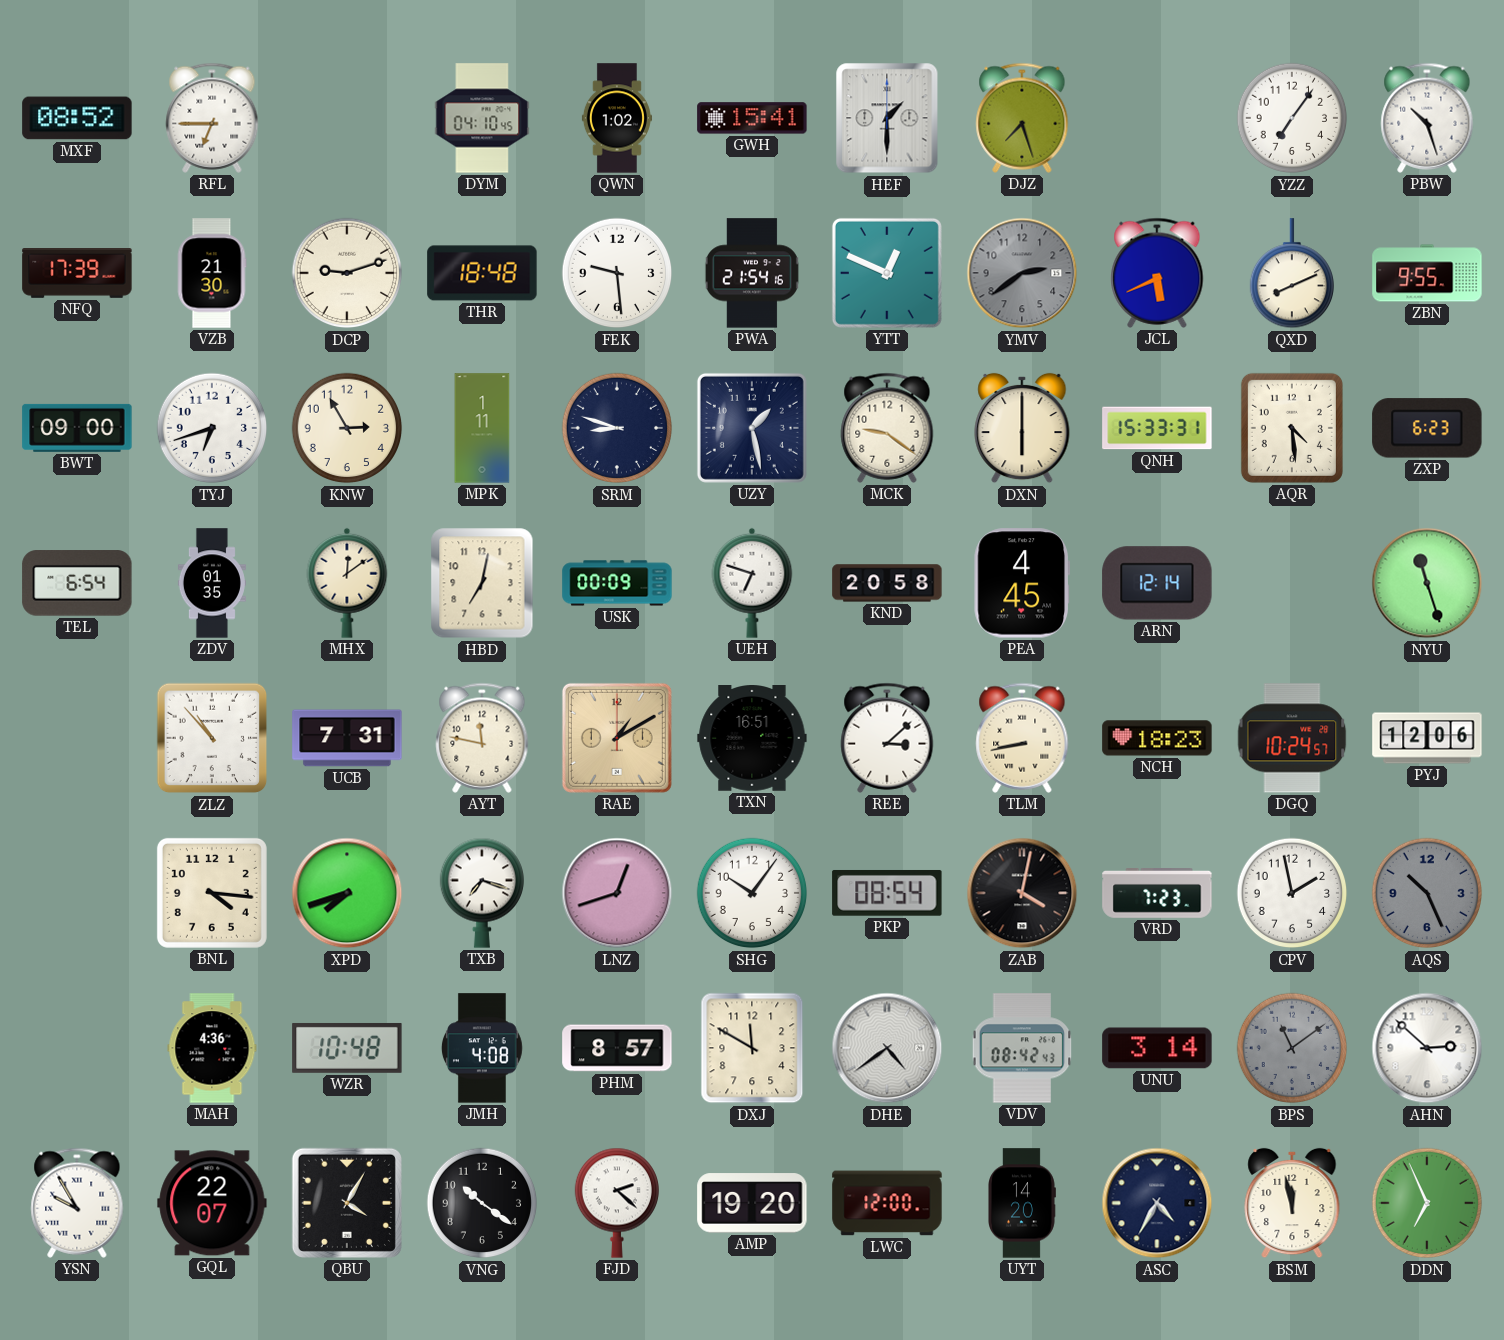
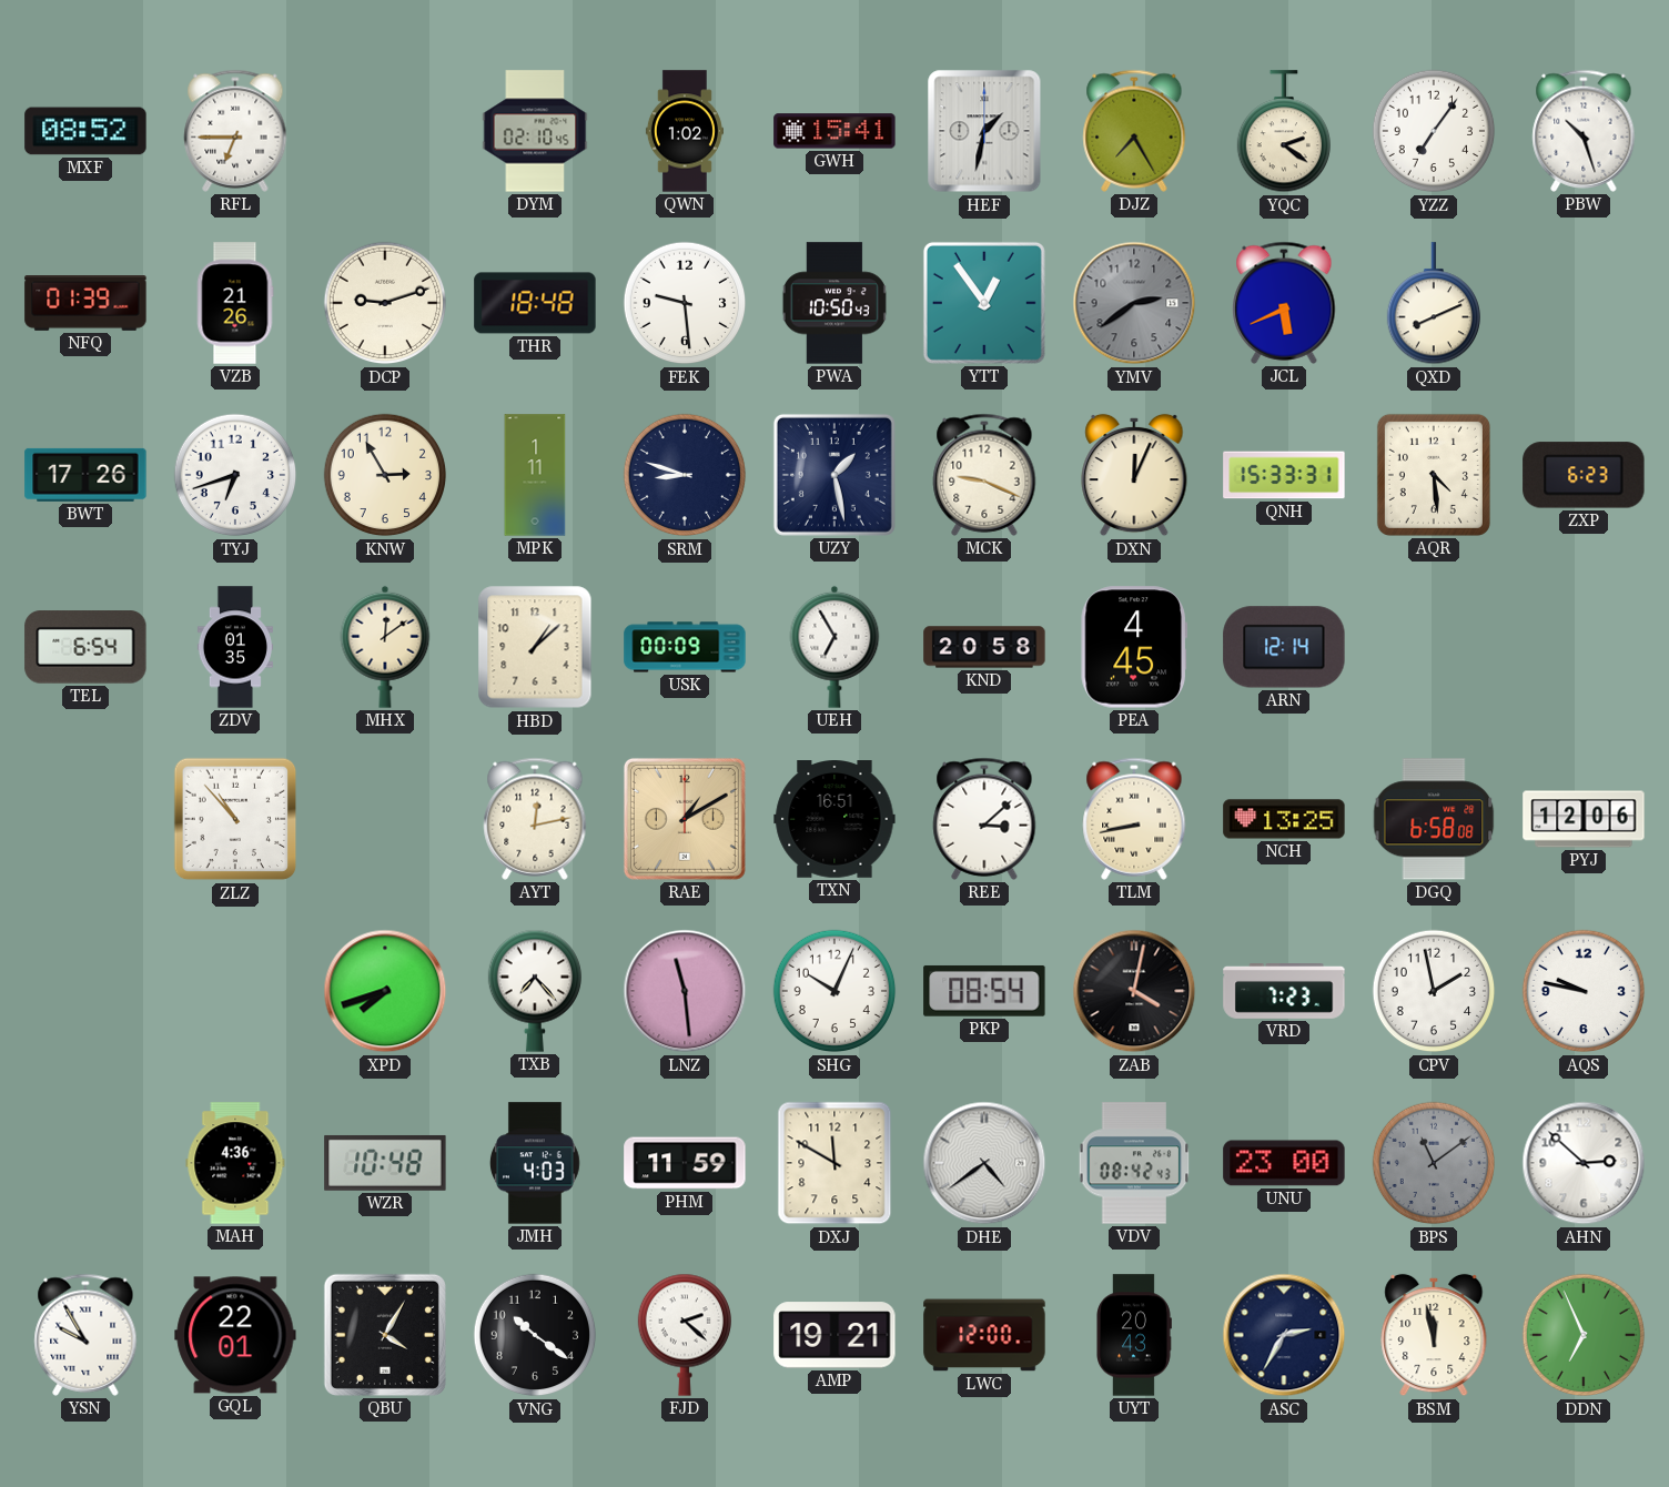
DYM: 04:10 -> 02:10 (535, 131)
HEF: 1:30 -> 1:32 (984, 131)
DJZ: 7:27 -> 7:25 (1134, 131)
YQC: none -> 2:21 (1283, 132)
NFQ: 17:39 -> 01:39 (85, 304)
VZB: 21:30 -> 21:26 (235, 303)
PWA: 21:54 -> 10:50 (834, 303)
YTT: 12:49 -> 12:54 (984, 303)
ZBN: 9:55 -> none (1427, 273)
BWT: 09:00 -> 17:26 (85, 475)
MCK: 9:21 -> 9:19 (984, 475)
DXN: 6:00 -> 12:04 (1134, 475)
HBD: 7:02 -> 1:08 (535, 647)
UEH: 6:48 -> 6:55 (834, 647)
NYU: 11:27 -> none (1427, 583)
UCB: 7:31 -> none (347, 738)
AYT: 11:47 -> 12:13 (535, 819)
NCH: 18:23 -> 13:25 (1284, 819)
DGQ: 10:24 -> 6:58 (1434, 819)
BNL: 4:16 -> none (212, 893)
TXB: 7:18 -> 7:23 (534, 991)
LNZ: 12:42 -> 11:29 (685, 991)
SHG: 10:06 -> 10:04 (834, 991)
AQS: 10:26 -> 9:47 (1584, 991)
AQS dial: grey -> white (1584, 991)
JMH: 4:08 -> 4:03 (535, 1163)
PHM: 8:57 -> 11:59 (685, 1163)
UNU: 3:14 -> 23:00 (1284, 1163)
GQL: 22:07 -> 22:01 (235, 1335)
AMP: 19:20 -> 19:21 (834, 1335)
UYT: 14:20 -> 20:43 (1134, 1335)
ASC: 4:35 -> 2:35 (1284, 1335)
